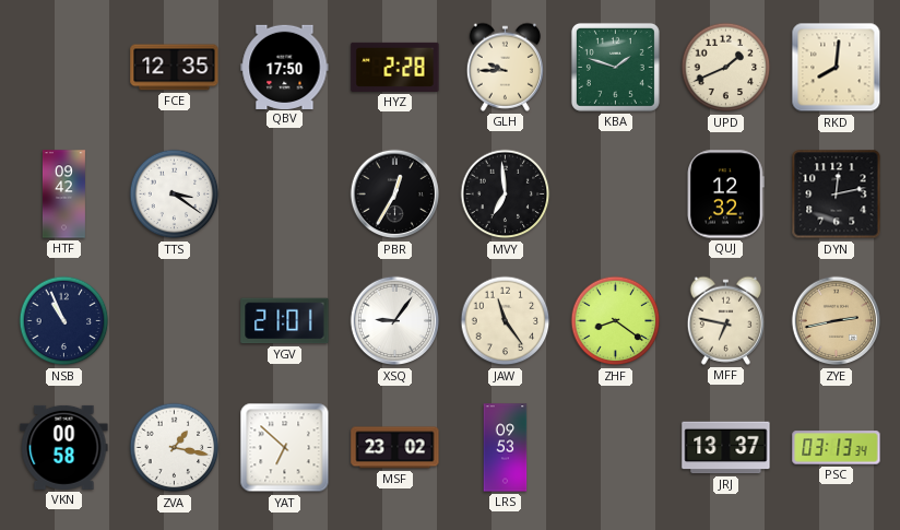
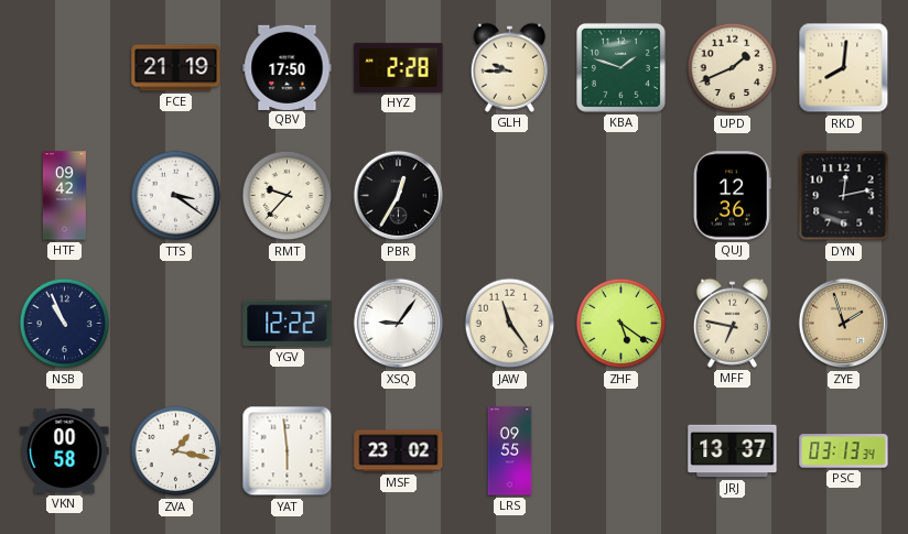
FCE: 12:35 -> 21:19 (176, 68)
RMT: none -> 9:37 (288, 196)
MVY: 6:59 -> none (506, 195)
QUJ: 12:32 -> 12:36 (732, 196)
YGV: 21:01 -> 12:22 (288, 324)
ZHF: 8:21 -> 5:21 (621, 324)
ZYE: 2:43 -> 1:57 (844, 324)
YAT: 6:52 -> 5:59 (288, 451)
LRS: 09:53 -> 09:55 (510, 451)
